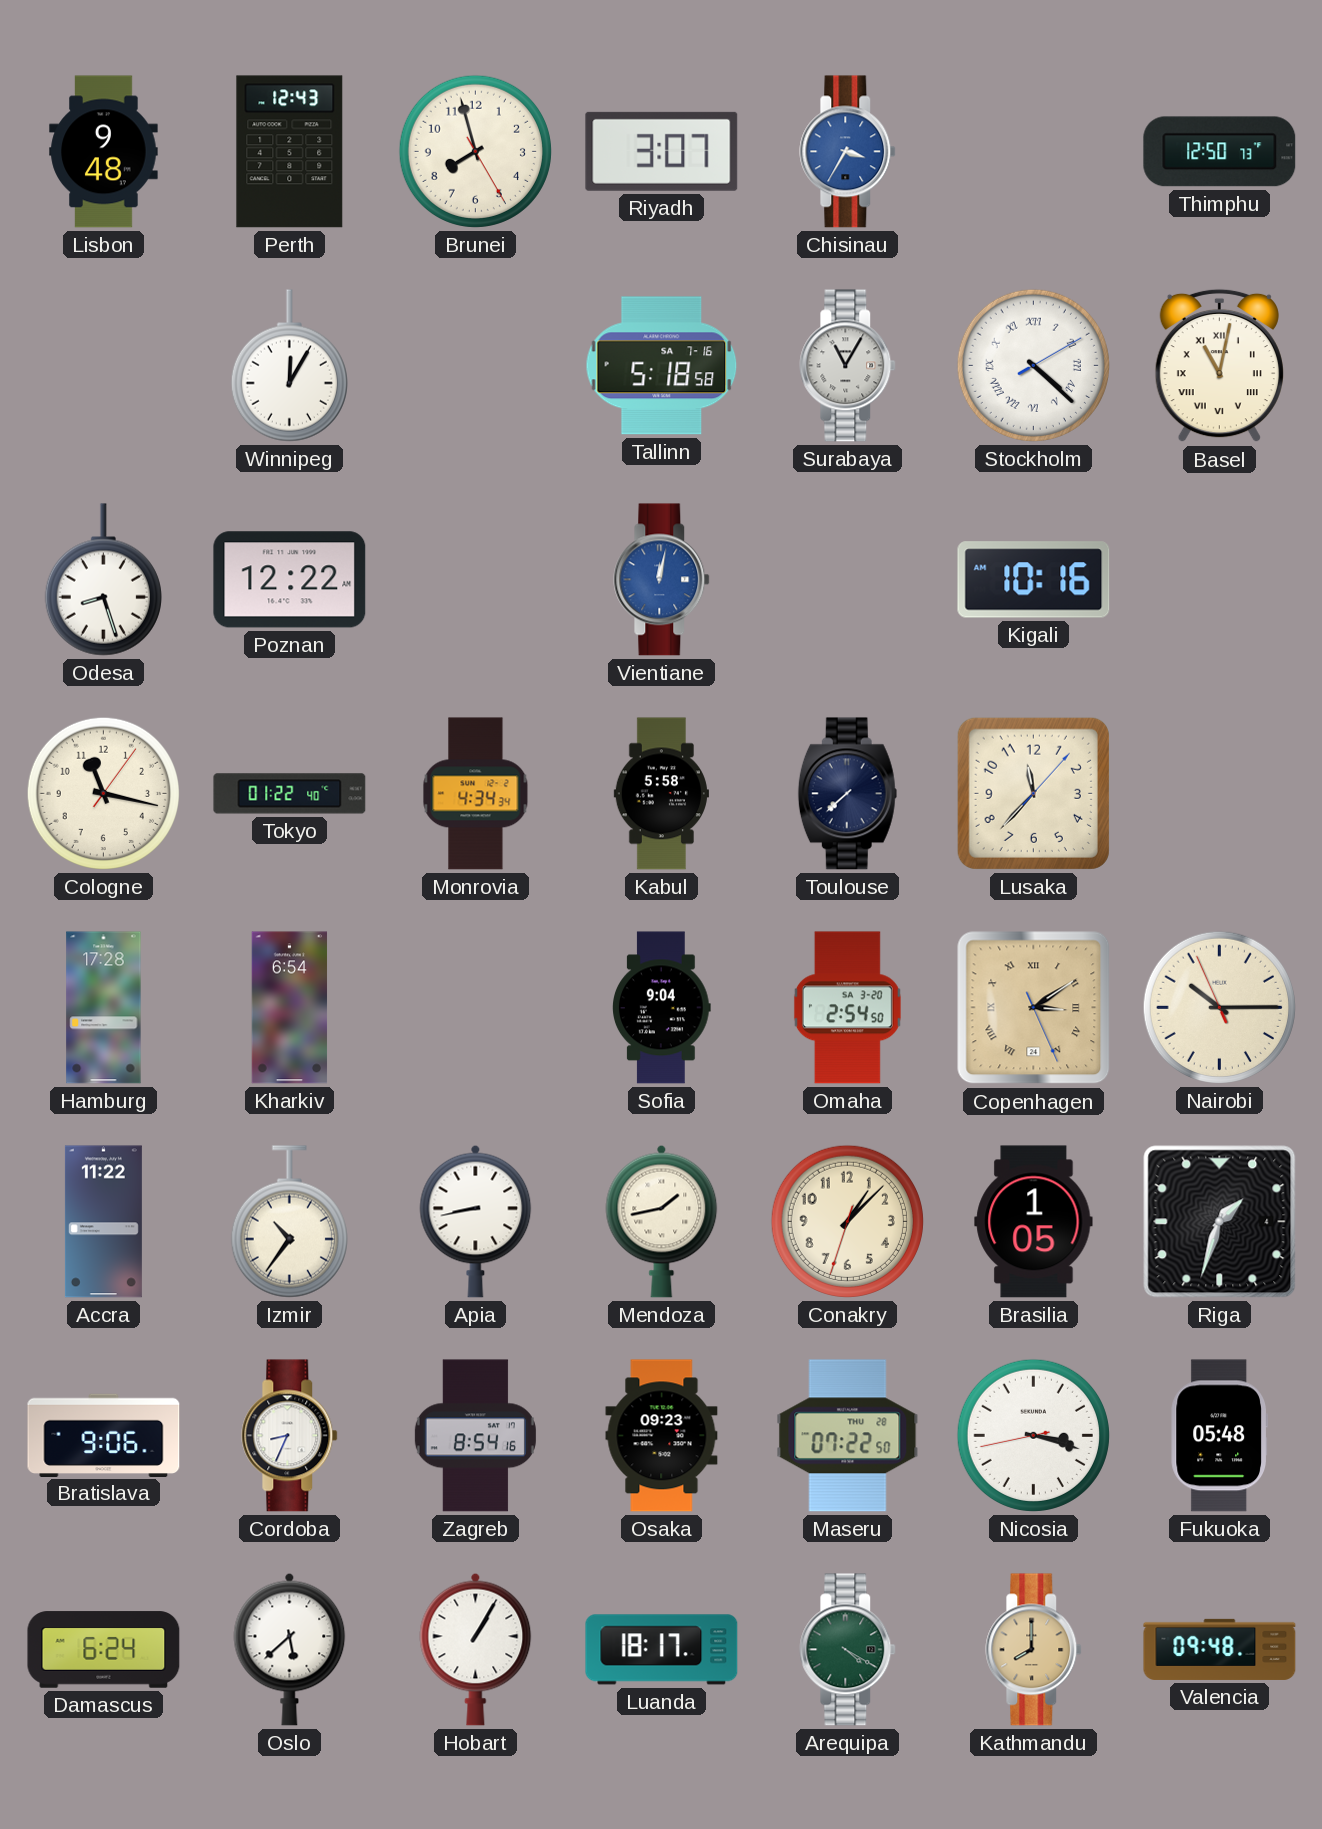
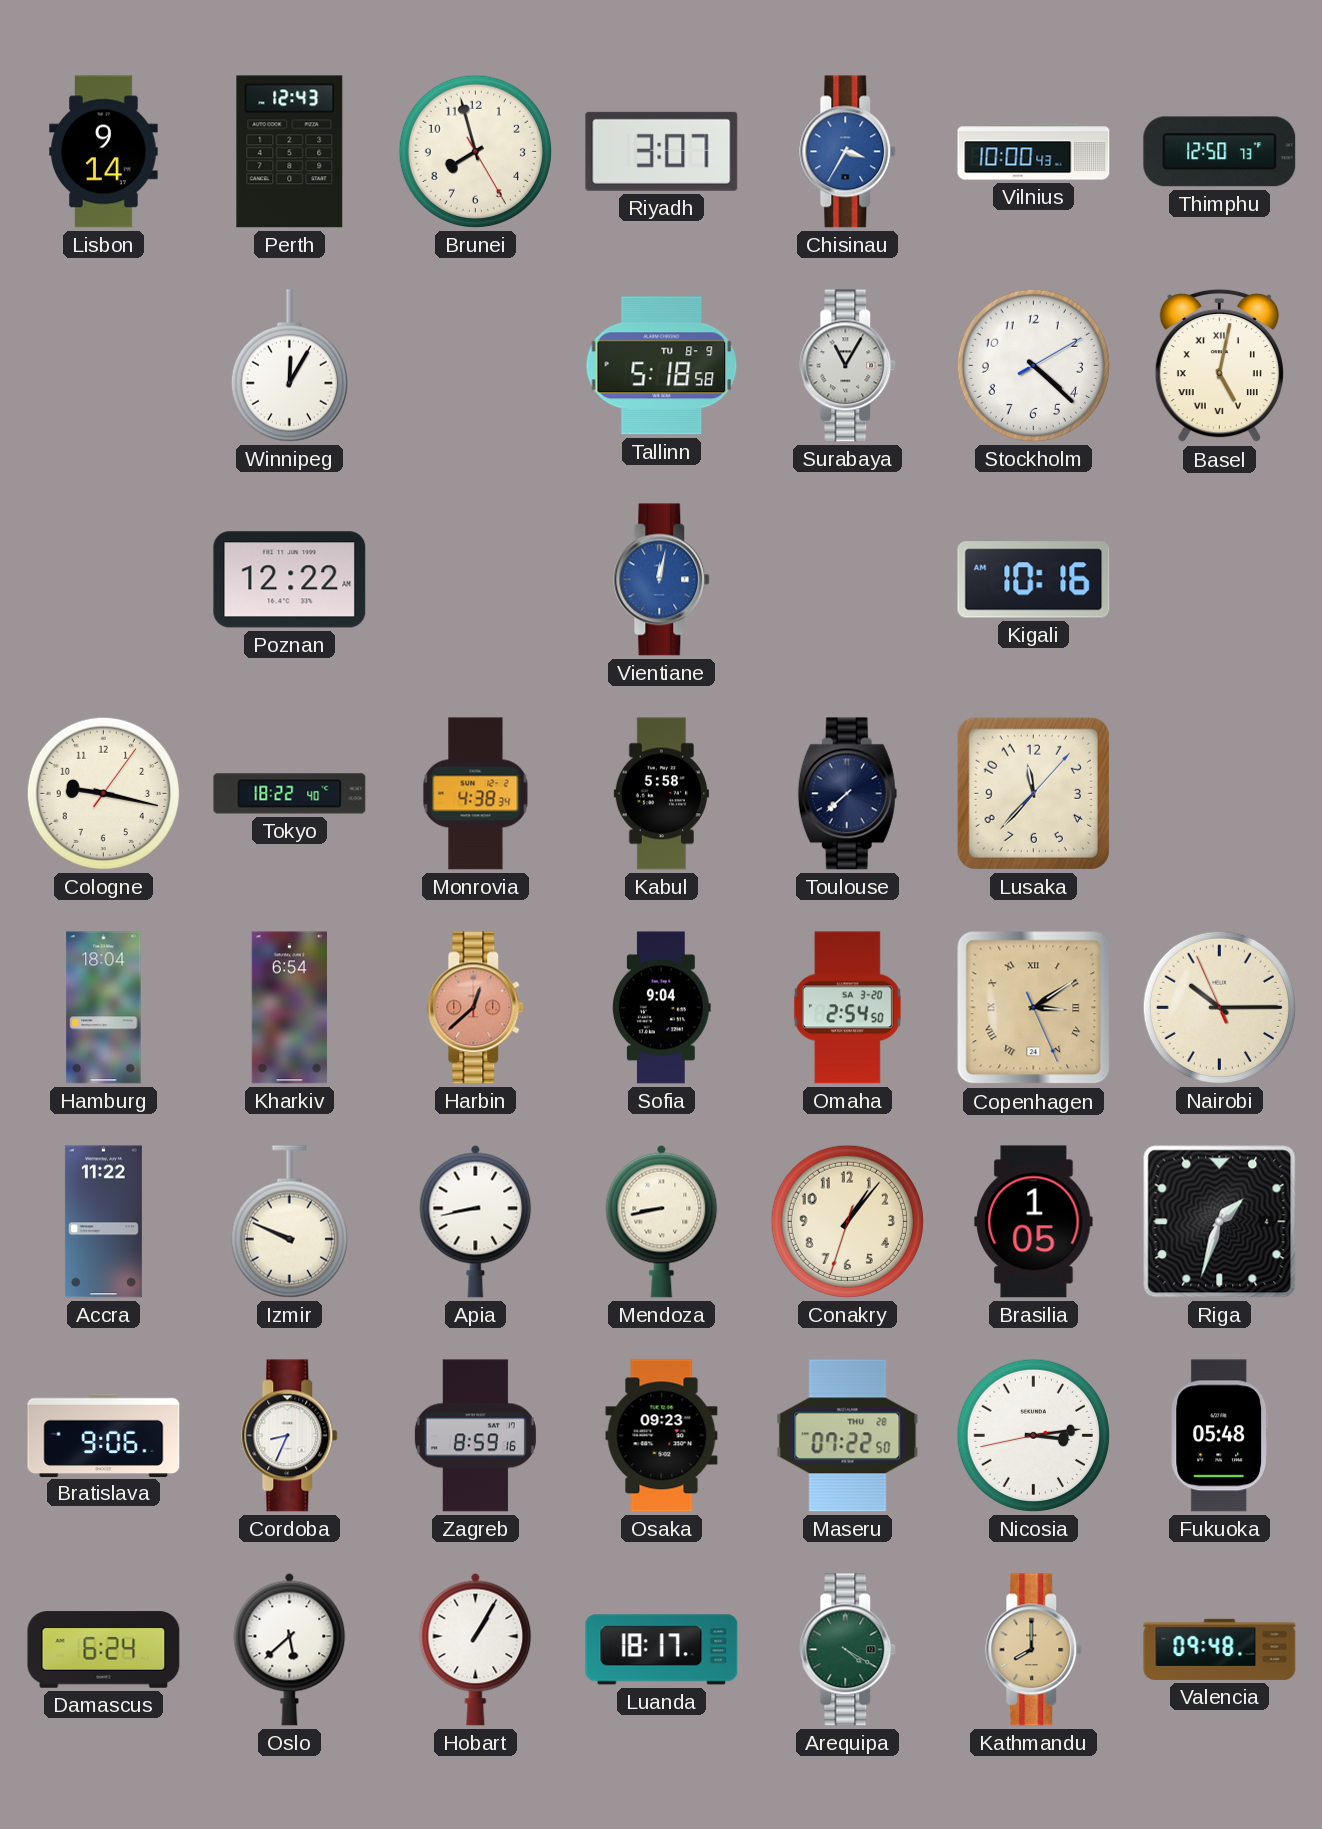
Lisbon: 9:48 -> 9:14 (104, 152)
Vilnius: none -> 10:00 (1034, 152)
Tallinn date: SA 7-16 -> TU 8-9 (662, 366)
Stockholm numerals: Roman -> Arabic (1033, 365)
Basel: 11:02 -> 5:02 (1219, 366)
Odesa: 8:27 -> none (103, 580)
Cologne: 11:17 -> 9:17 (103, 793)
Tokyo: 01:22 -> 18:22 (290, 794)
Monrovia: 4:34 -> 4:38 (476, 794)
Hamburg: 17:28 -> 18:04 (104, 1008)
Harbin: none -> 12:38 (476, 1008)
Izmir: 10:36 -> 9:49 (289, 1222)
Mendoza: 1:43 -> 8:43 (662, 1221)
Conakry: 1:07 -> 1:06 (847, 1221)
Zagreb: 8:54 -> 8:59 (475, 1436)
Nicosia: 3:17 -> 3:13 (1033, 1435)
